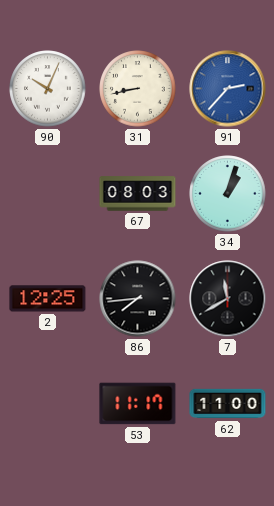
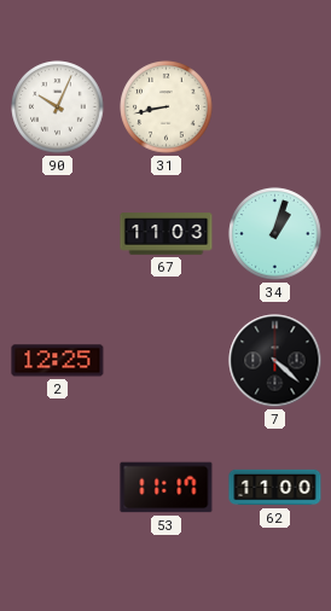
91: 2:37 -> none (228, 89)
67: 08:03 -> 11:03 (167, 234)
86: 7:44 -> none (138, 299)
7: 11:40 -> 4:22 (275, 361)
